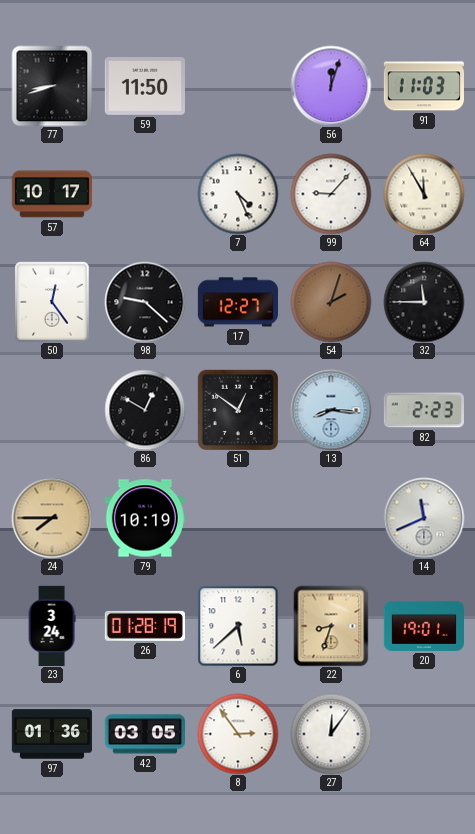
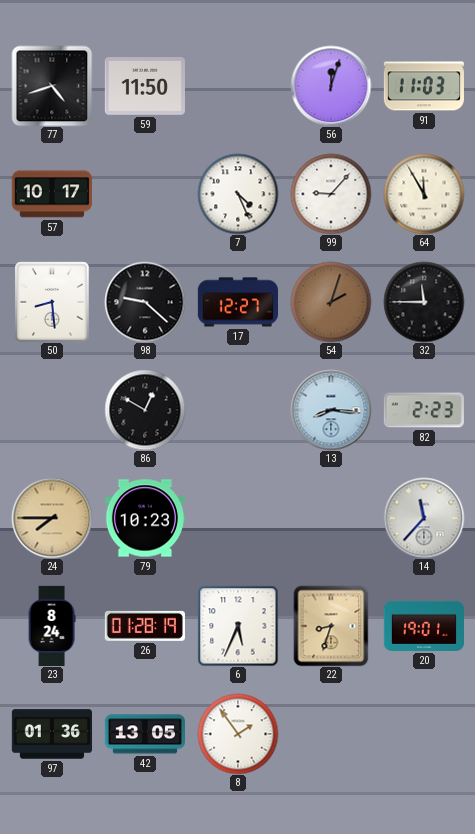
77: 8:42 -> 4:42 (52, 86)
50: 12:24 -> 8:29 (52, 302)
51: 12:51 -> none (237, 409)
79: 10:19 -> 10:23 (144, 518)
14: 11:41 -> 11:37 (424, 518)
23: 3:24 -> 8:24 (52, 625)
6: 5:38 -> 5:34 (238, 626)
42: 03:05 -> 13:05 (144, 734)
8: 2:54 -> 1:54 (238, 734)
27: 12:06 -> none (331, 734)
